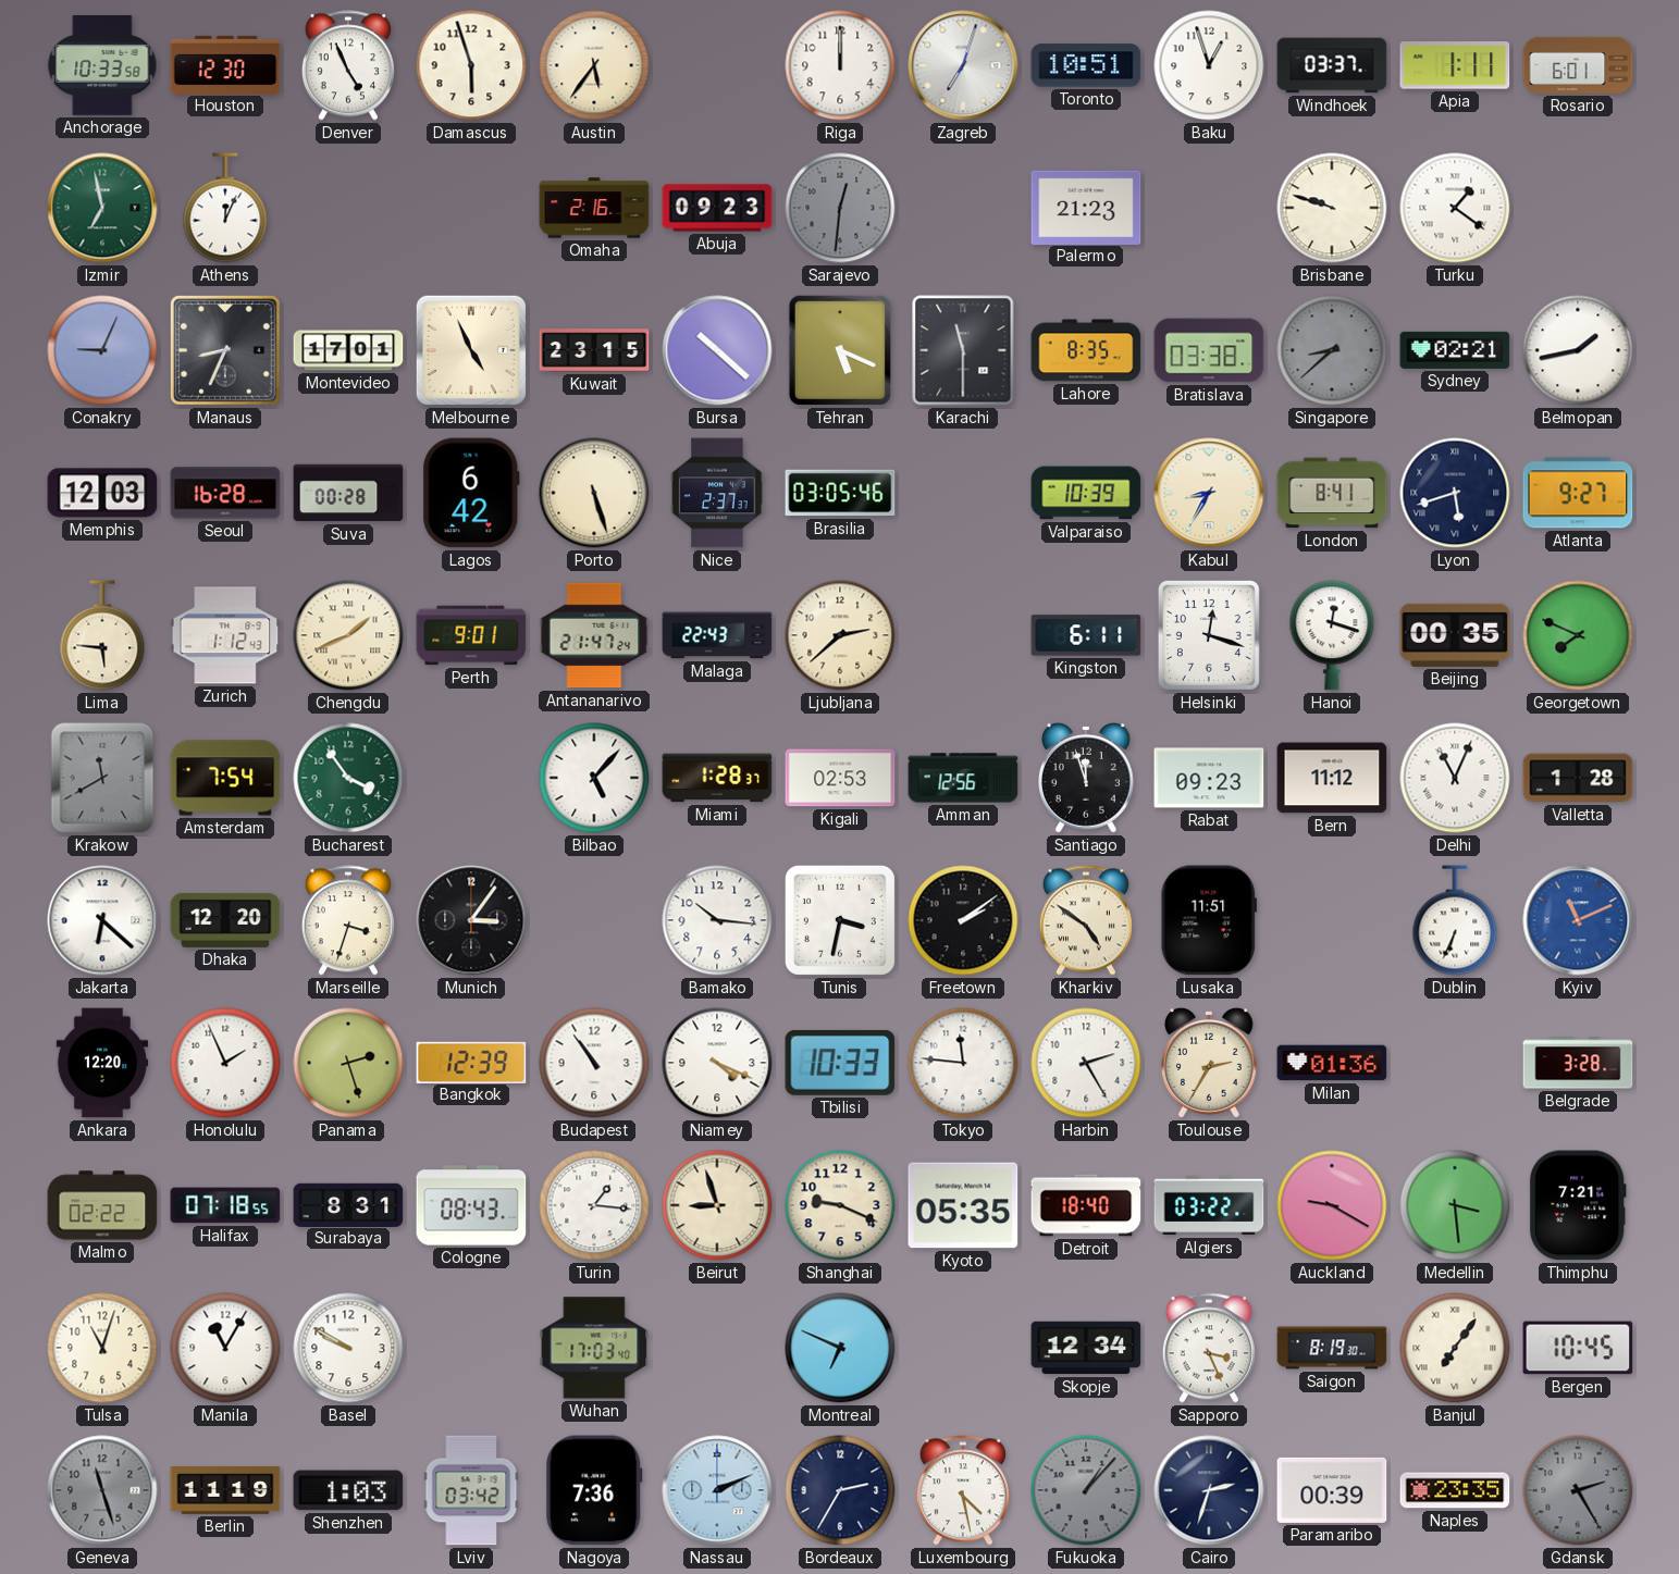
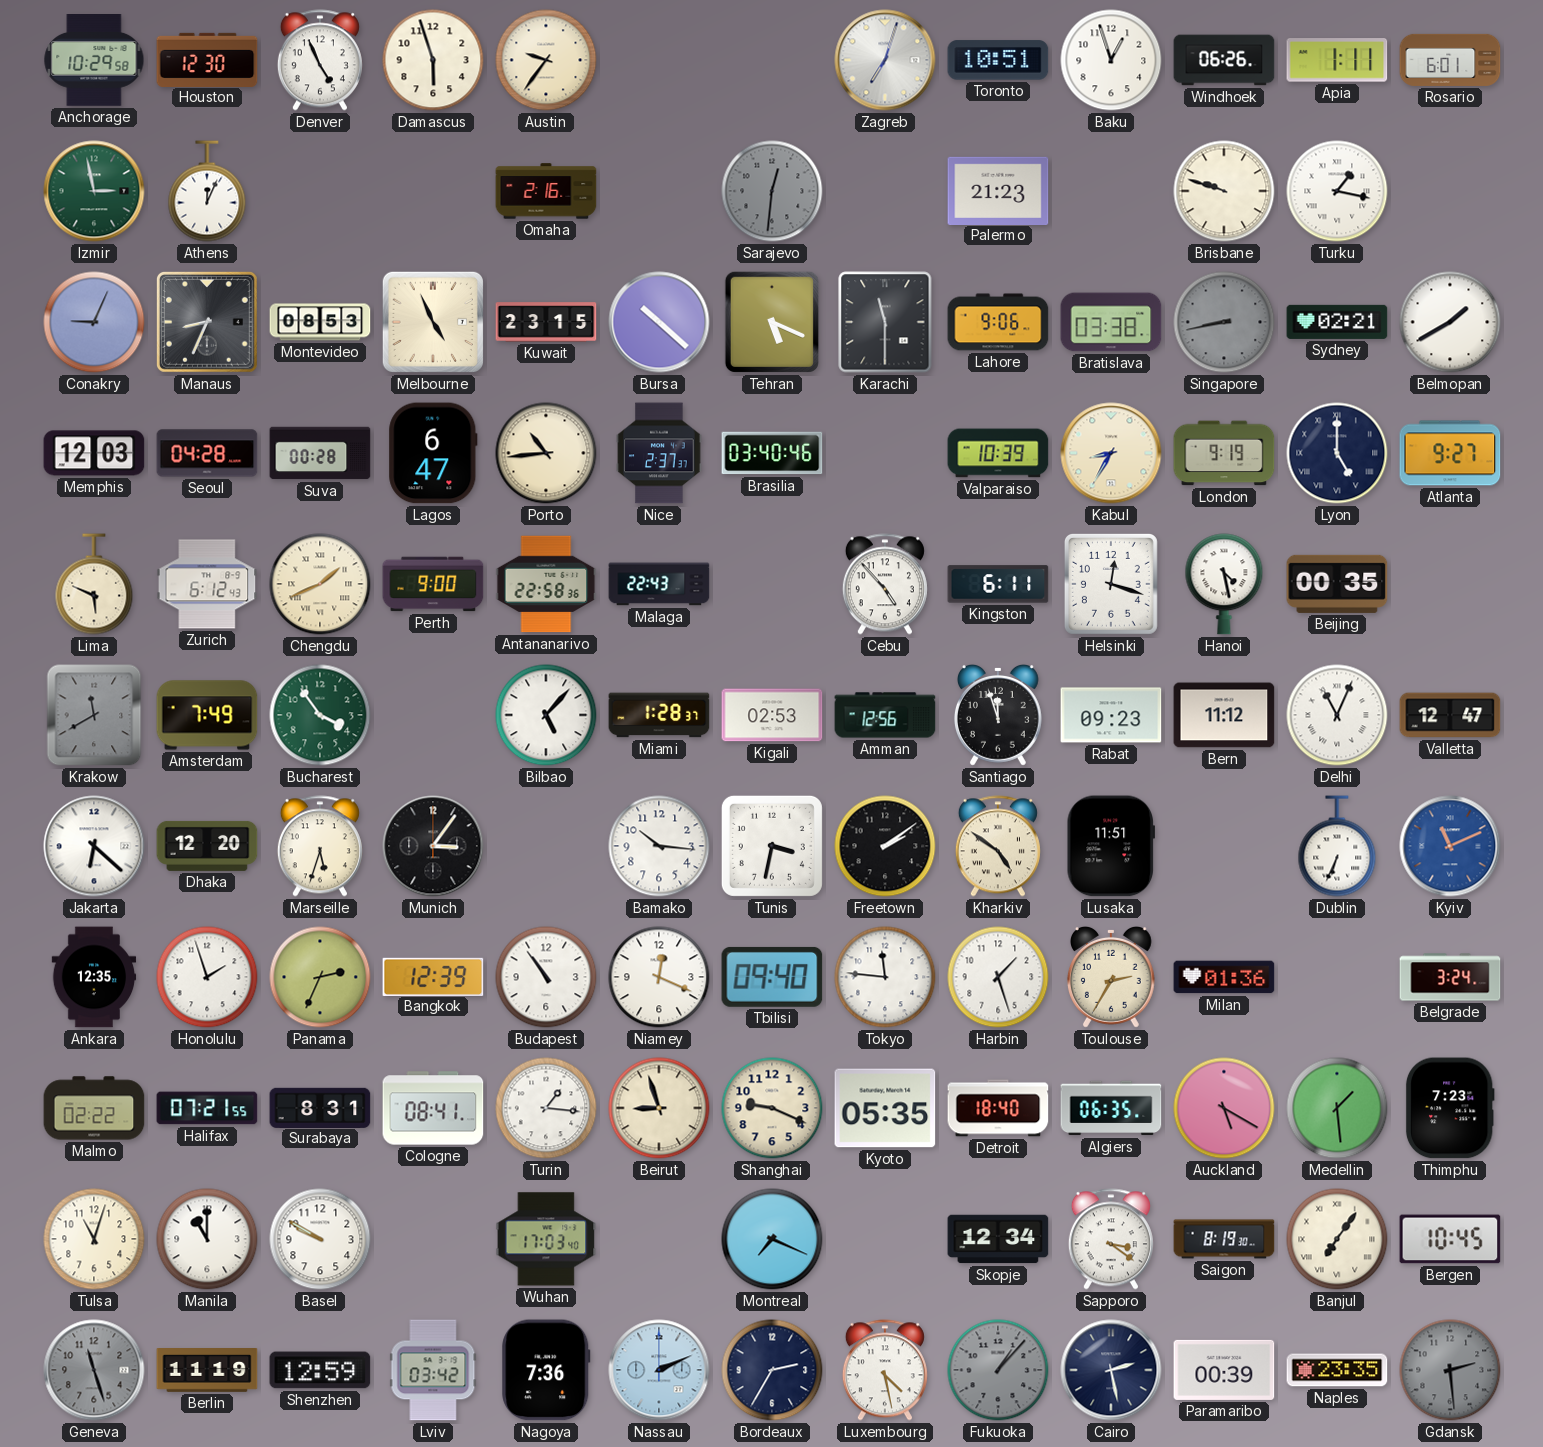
Anchorage: 10:33 -> 10:29 (94, 61)
Austin: 5:36 -> 9:36 (546, 60)
Riga: 12:00 -> none (840, 65)
Windhoek: 03:37 -> 06:26 (1224, 60)
Izmir: 6:58 -> 2:58 (94, 191)
Abuja: 09:23 -> none (717, 208)
Turku: 1:21 -> 1:17 (1337, 191)
Montevideo: 17:01 -> 08:53 (320, 322)
Lahore: 8:35 -> 9:06 (998, 322)
Singapore: 8:38 -> 8:43 (1224, 322)
Belmopan: 1:43 -> 1:40 (1450, 322)
Seoul: 16:28 -> 04:28 (207, 453)
Lagos: 6:42 -> 6:47 (433, 453)
Porto: 5:27 -> 10:44 (546, 453)
Brasilia: 03:05 -> 03:40 (772, 453)
London: 8:41 -> 9:19 (1224, 453)
Lyon: 5:42 -> 5:00 (1337, 453)
Lima: 5:46 -> 5:49 (94, 584)
Zurich: 1:12 -> 6:12 (207, 584)
Perth: 9:01 -> 9:00 (433, 584)
Antananarivo: 21:47 -> 22:58 (546, 584)
Ljubljana: 2:38 -> none (840, 635)
Cebu: none -> 4:53 (885, 584)
Hanoi: 12:18 -> 4:28 (1224, 584)
Georgetown: 7:49 -> none (1578, 635)
Amsterdam: 7:54 -> 7:49 (207, 715)
Valletta: 1:28 -> 12:47 (1450, 715)
Marseille: 3:33 -> 5:33 (320, 846)
Ankara: 12:20 -> 12:35 (94, 977)
Honolulu: 1:56 -> 1:57 (207, 977)
Panama: 2:27 -> 2:34 (320, 977)
Niamey: 4:19 -> 12:19 (659, 977)
Tbilisi: 10:33 -> 09:40 (772, 977)
Harbin: 2:25 -> 1:27 (998, 977)
Belgrade: 3:28 -> 3:24 (1450, 977)
Halifax: 07:18 -> 07:21 (207, 1108)
Cologne: 08:43 -> 08:41 (433, 1108)
Algiers: 03:22 -> 06:35 (1111, 1108)
Auckland: 9:20 -> 5:20 (1224, 1108)
Medellin: 3:29 -> 1:29 (1337, 1108)
Thimphu: 7:21 -> 7:23 (1450, 1108)
Manila: 11:05 -> 11:00 (207, 1239)
Montreal: 6:49 -> 7:19 (772, 1239)
Sapporo: 3:26 -> 3:21 (1111, 1239)
Shenzhen: 1:03 -> 12:59 (320, 1370)
Cairo: 2:33 -> 2:28 (1111, 1370)
Gdansk: 2:25 -> 2:29 (1450, 1370)
